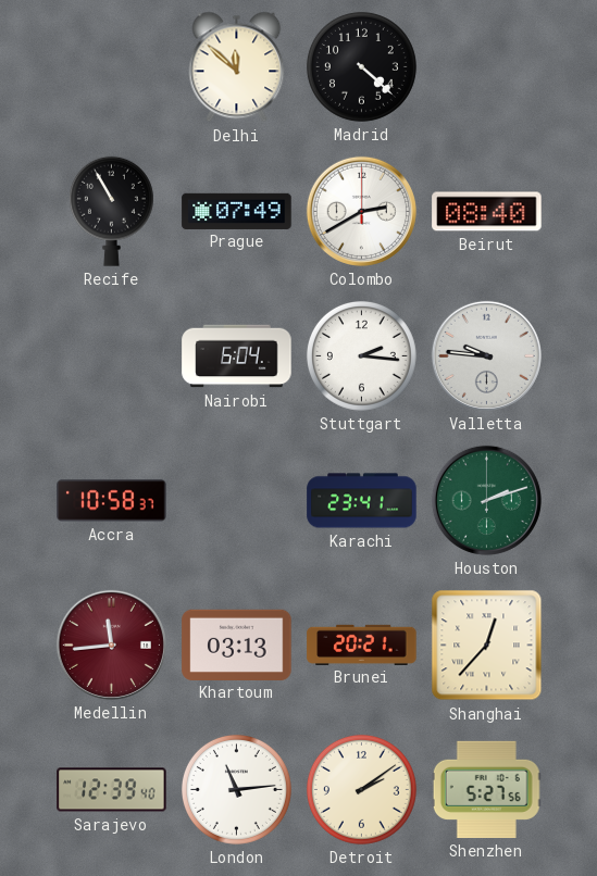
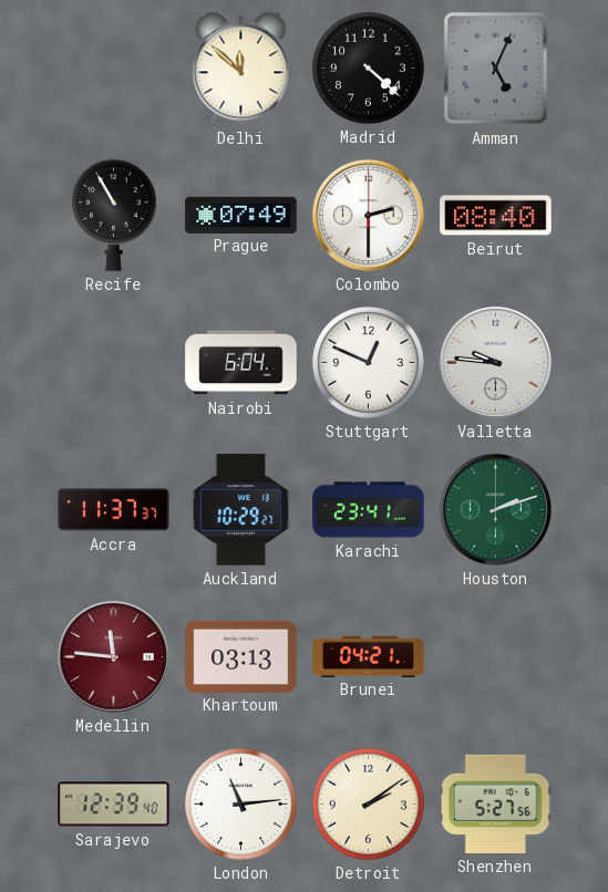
Amman: none -> 5:04 (496, 69)
Colombo: 2:40 -> 2:30 (368, 215)
Stuttgart: 2:16 -> 12:49 (368, 362)
Accra: 10:58 -> 11:37 (114, 510)
Auckland: none -> 10:29 (241, 510)
Medellin: 11:44 -> 11:46 (113, 656)
Brunei: 20:21 -> 04:21 (369, 656)
Shanghai: 12:37 -> none (487, 646)
